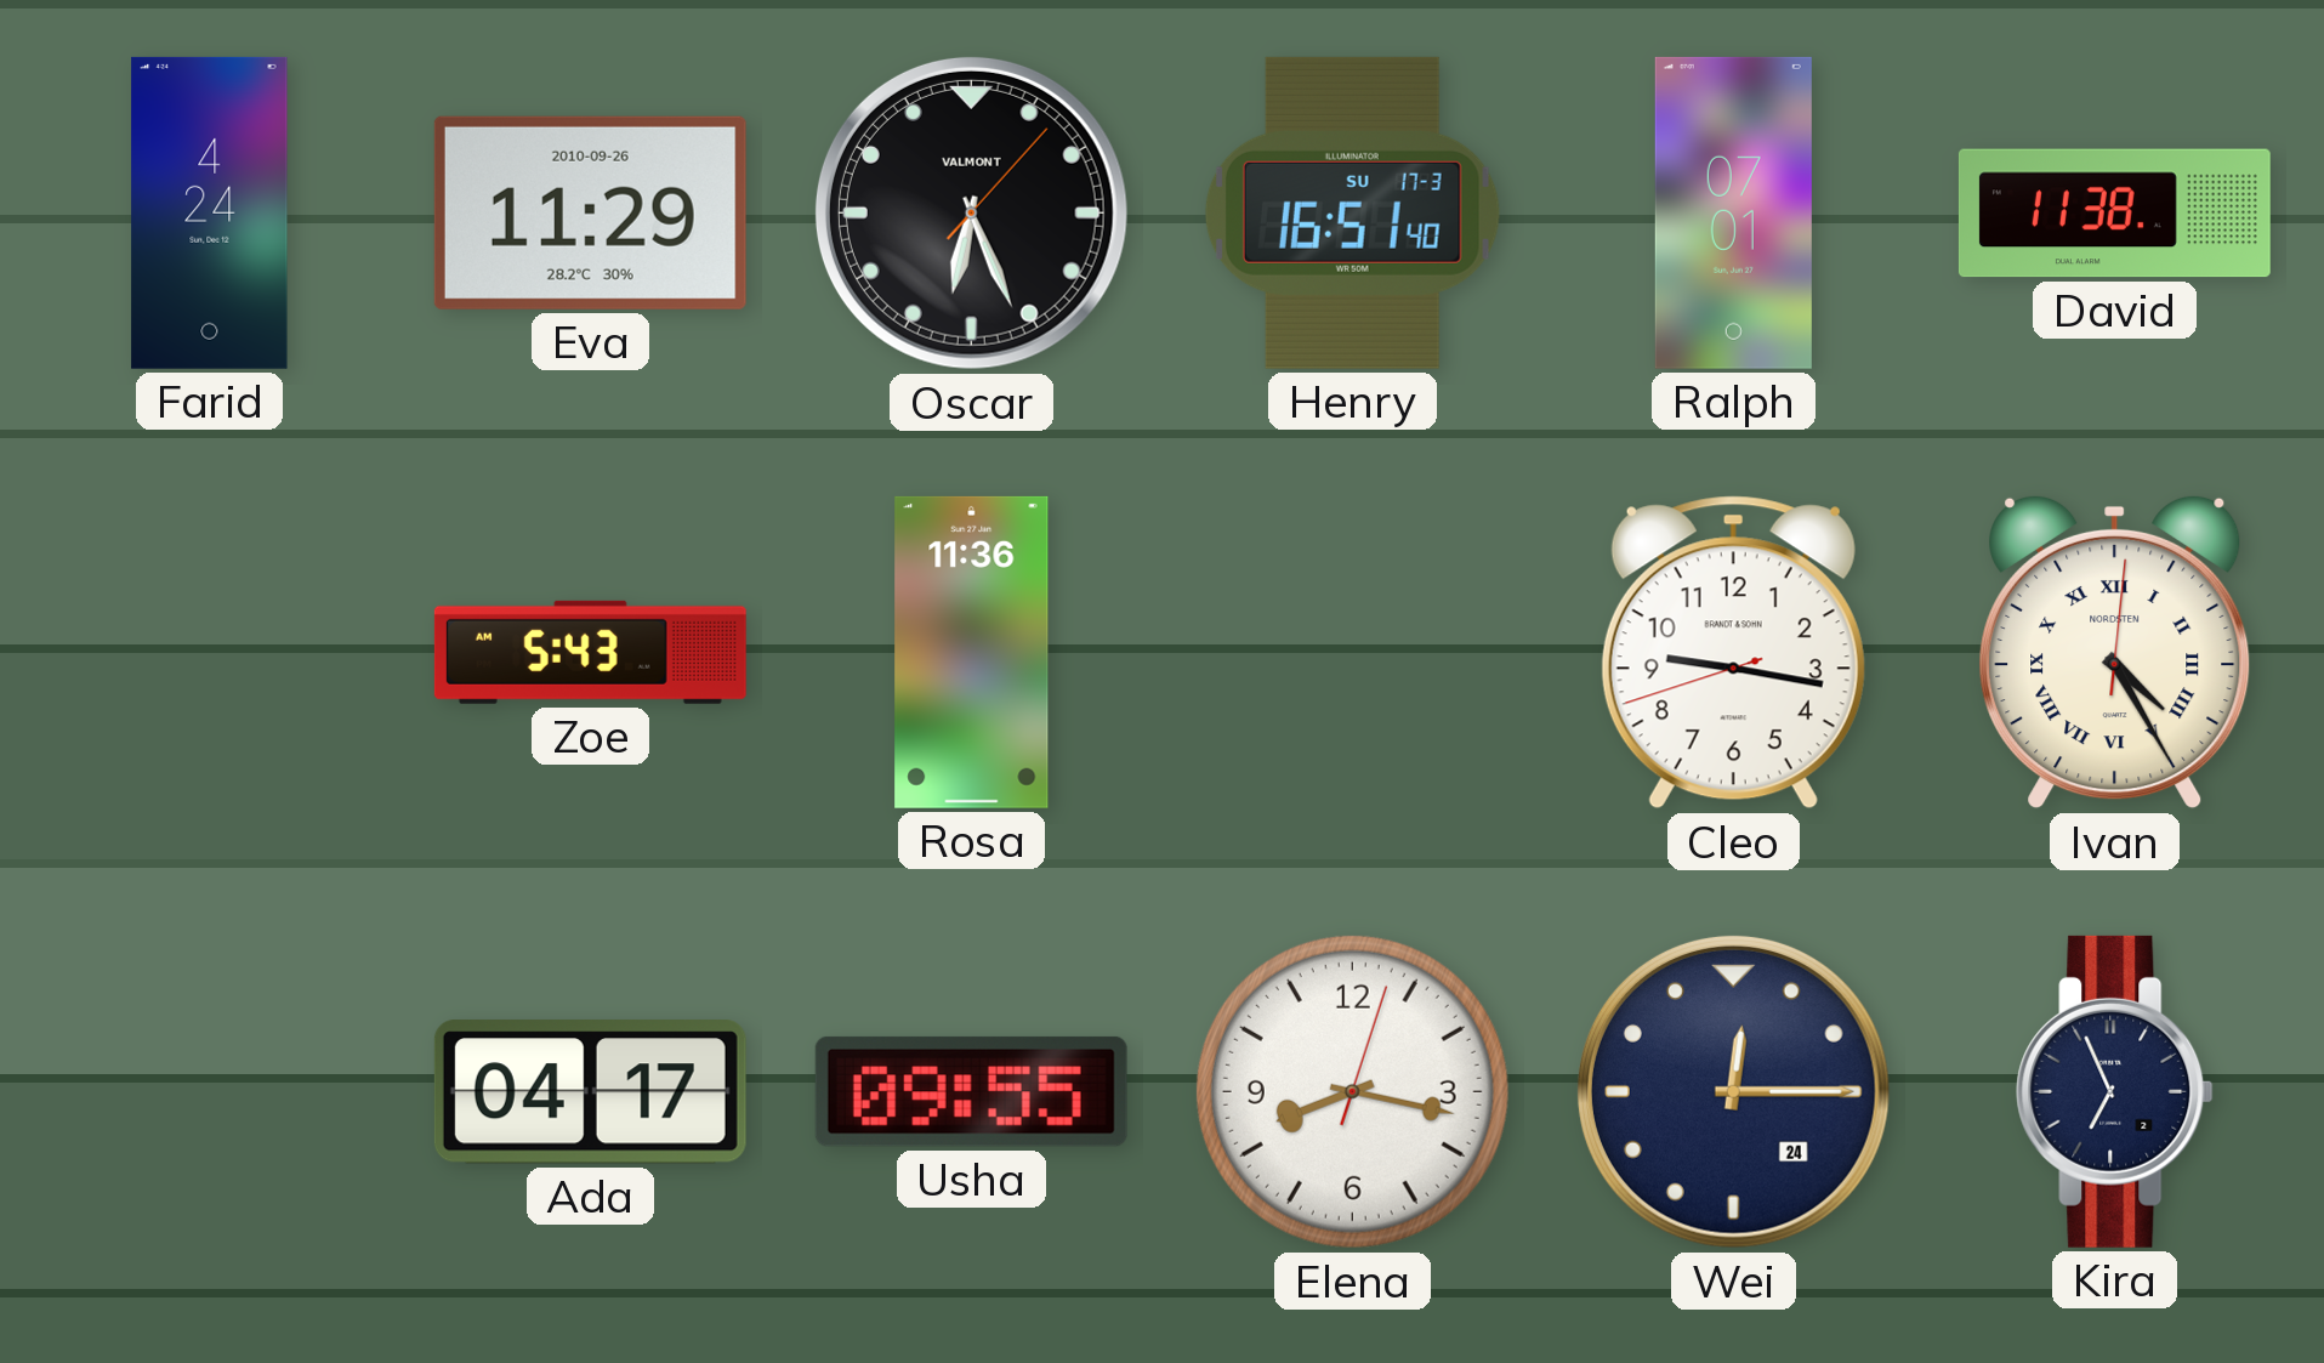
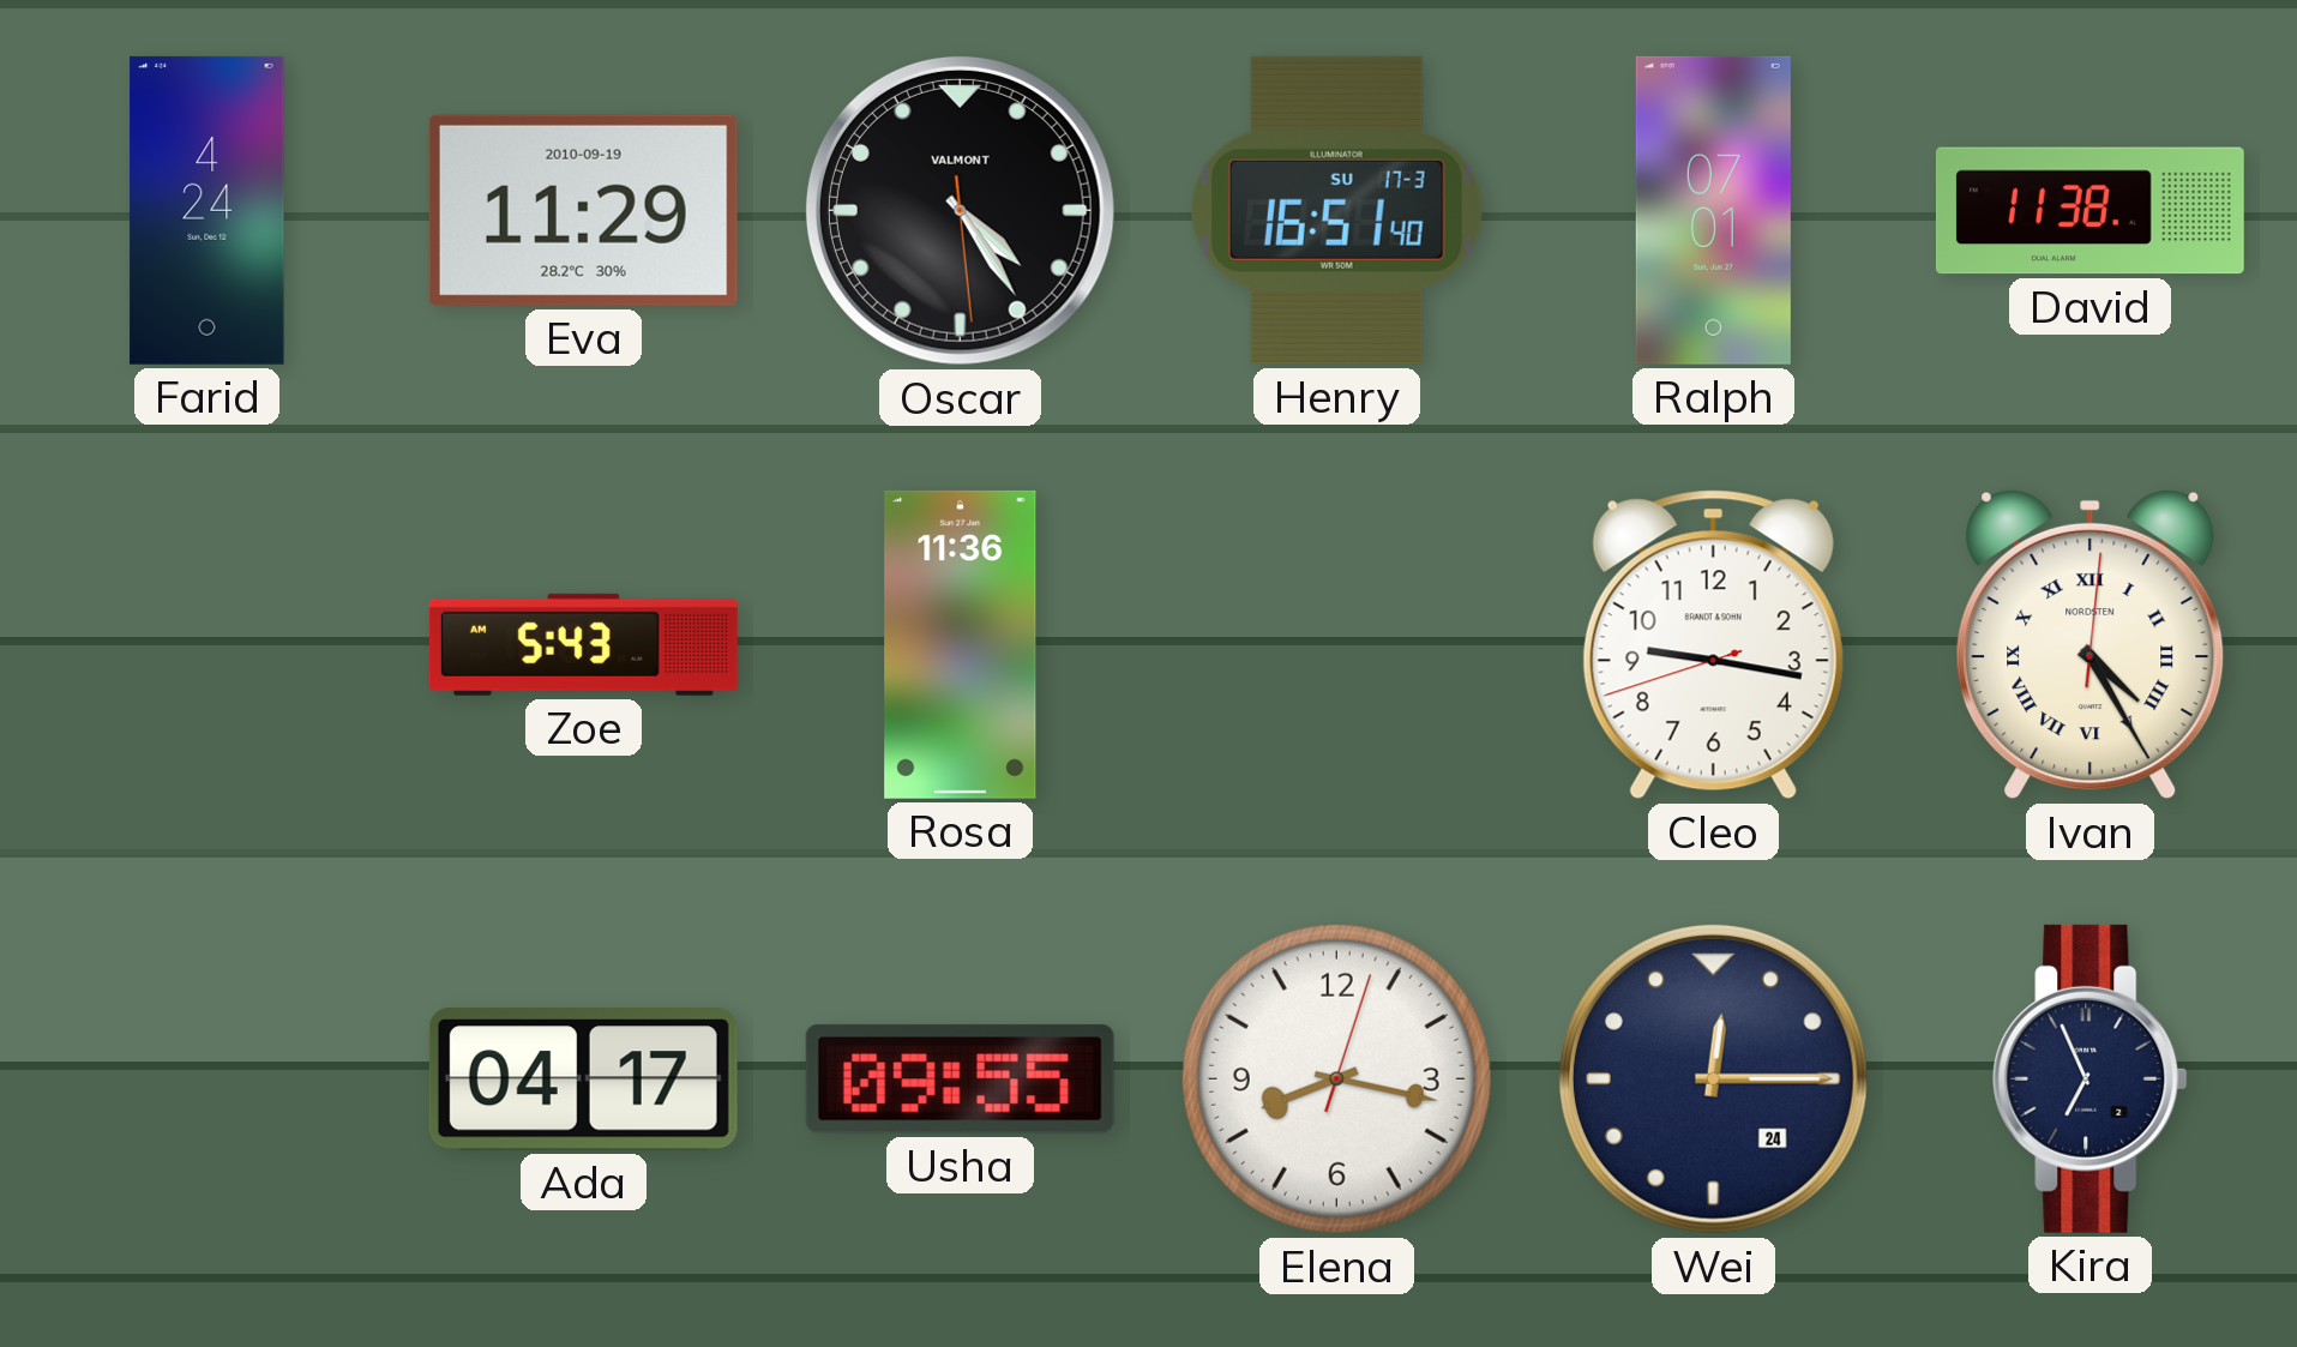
Eva date: 2010-09-26 -> 2010-09-19 (583, 210)
Oscar: 6:26 -> 4:24 (960, 210)
